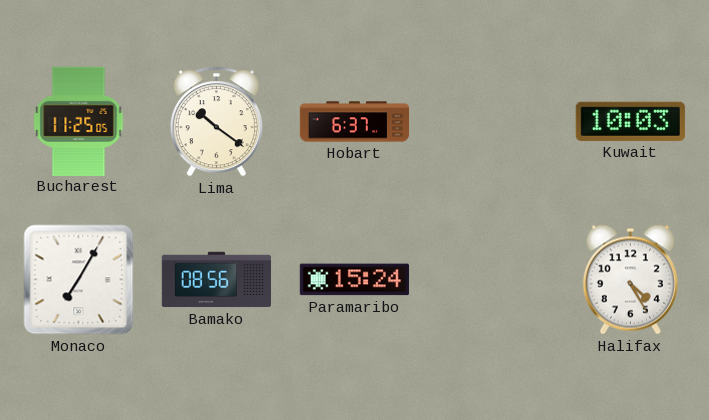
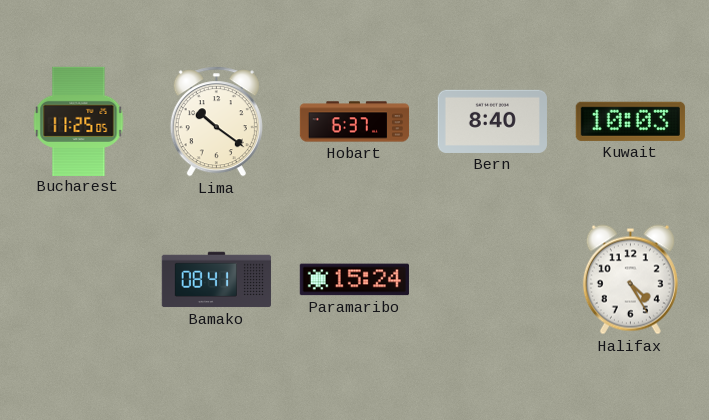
Bern: none -> 8:40 (492, 121)
Monaco: 7:05 -> none (79, 280)
Bamako: 08:56 -> 08:41 (216, 280)
